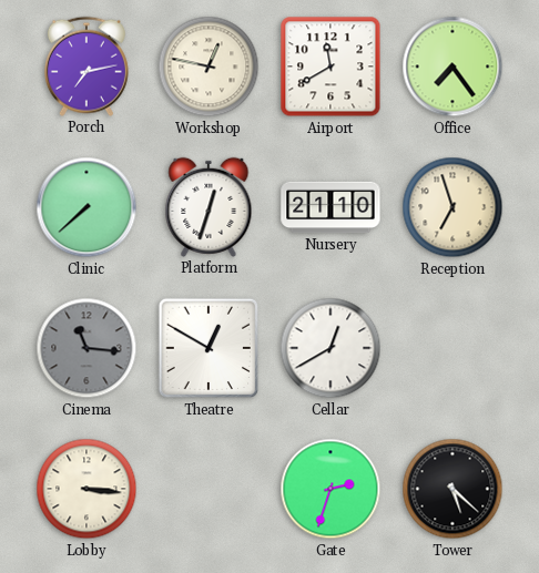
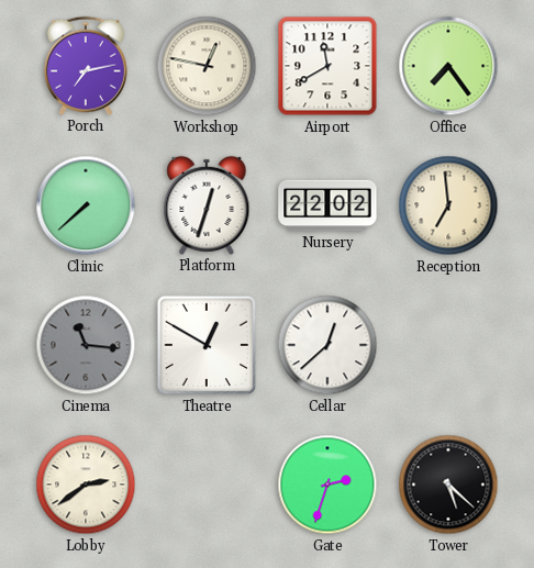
Nursery: 21:10 -> 22:02 (327, 205)
Reception: 6:57 -> 6:59 (448, 205)
Cellar: 12:40 -> 12:38 (327, 345)
Lobby: 3:16 -> 2:39 (86, 485)
